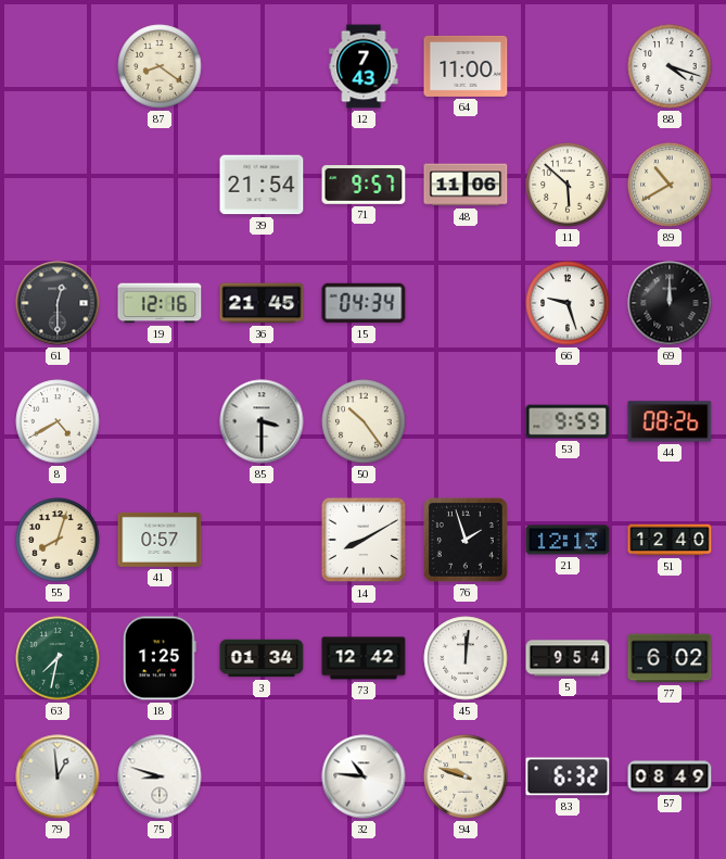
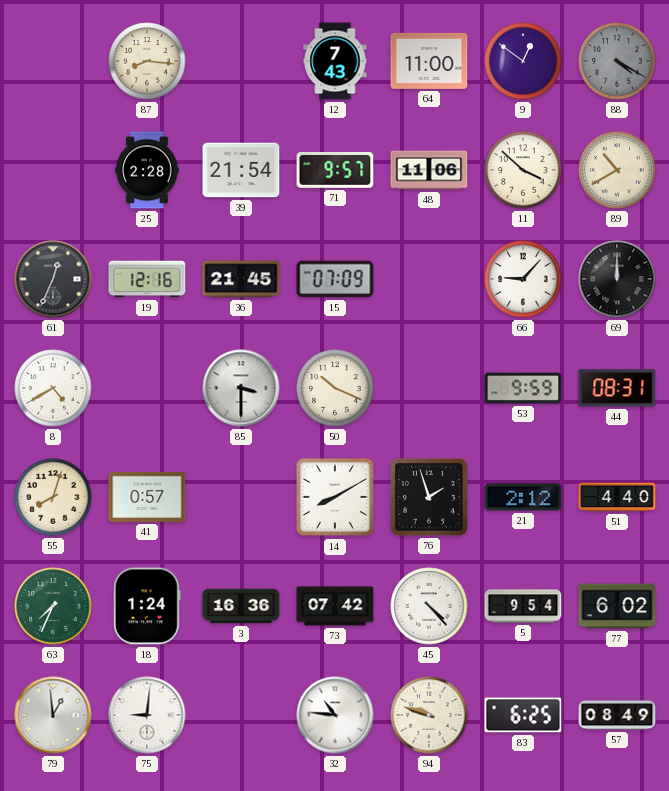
87: 8:21 -> 8:16 (147, 61)
9: none -> 12:51 (523, 61)
88: 4:18 -> 4:20 (617, 61)
88 dial: white -> grey (617, 61)
25: none -> 2:28 (147, 170)
11: 5:52 -> 3:52 (523, 170)
61: 12:30 -> 12:34 (53, 279)
15: 04:34 -> 07:09 (335, 279)
66: 9:27 -> 9:07 (523, 279)
50: 10:24 -> 10:19 (335, 388)
44: 08:26 -> 08:31 (617, 388)
21: 12:13 -> 2:12 (523, 497)
51: 12:40 -> 4:40 (617, 497)
63: 7:32 -> 7:34 (53, 606)
18: 1:25 -> 1:24 (147, 606)
3: 01:34 -> 16:36 (241, 606)
73: 12:42 -> 07:42 (335, 606)
45: 12:01 -> 4:23 (429, 606)
75: 8:48 -> 9:01 (147, 715)
83: 6:32 -> 6:25 (523, 715)
